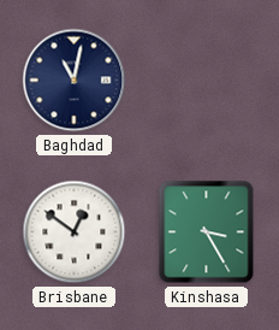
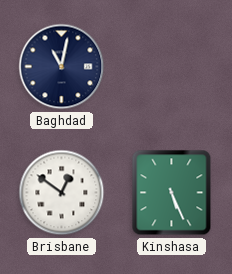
Kinshasa: 3:25 -> 5:26 (172, 193)
